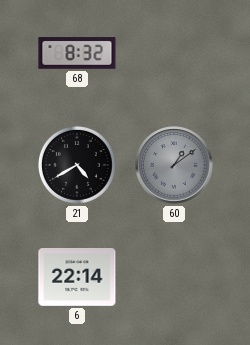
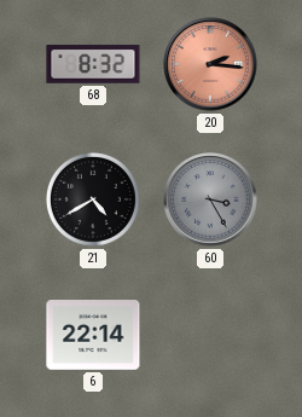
20: none -> 2:16 (210, 64)
60: 1:09 -> 3:25 (210, 199)
